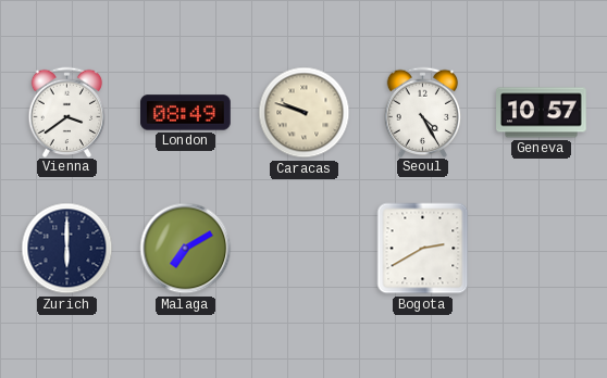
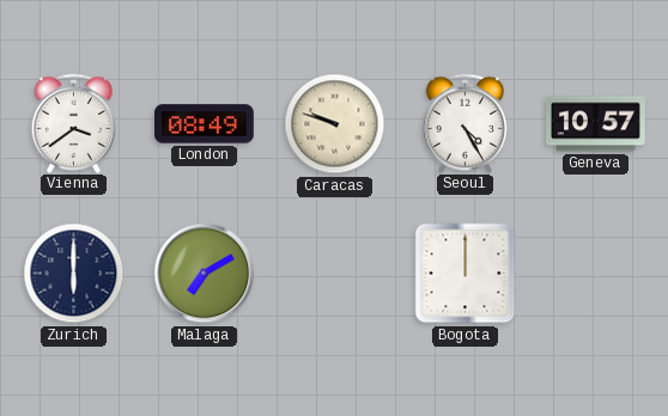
Bogota: 2:40 -> 12:00 (466, 274)
